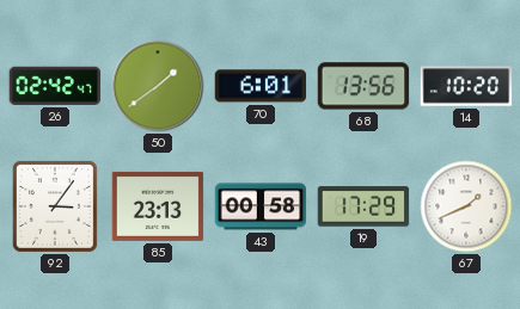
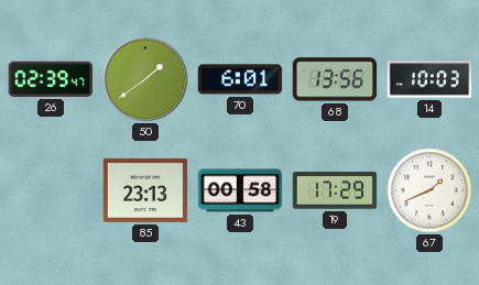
26: 02:42 -> 02:39 (51, 79)
14: 10:20 -> 10:03 (429, 79)
92: 3:06 -> none (55, 206)
